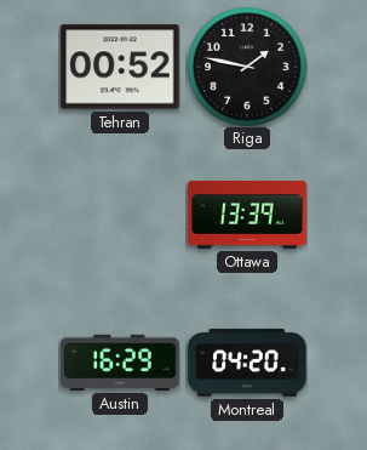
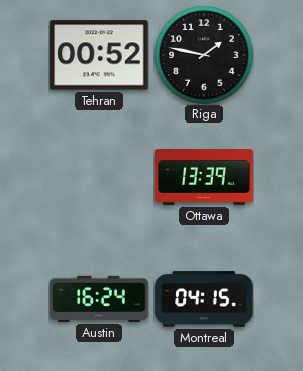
Austin: 16:29 -> 16:24 (99, 299)
Montreal: 04:20 -> 04:15 (204, 299)
